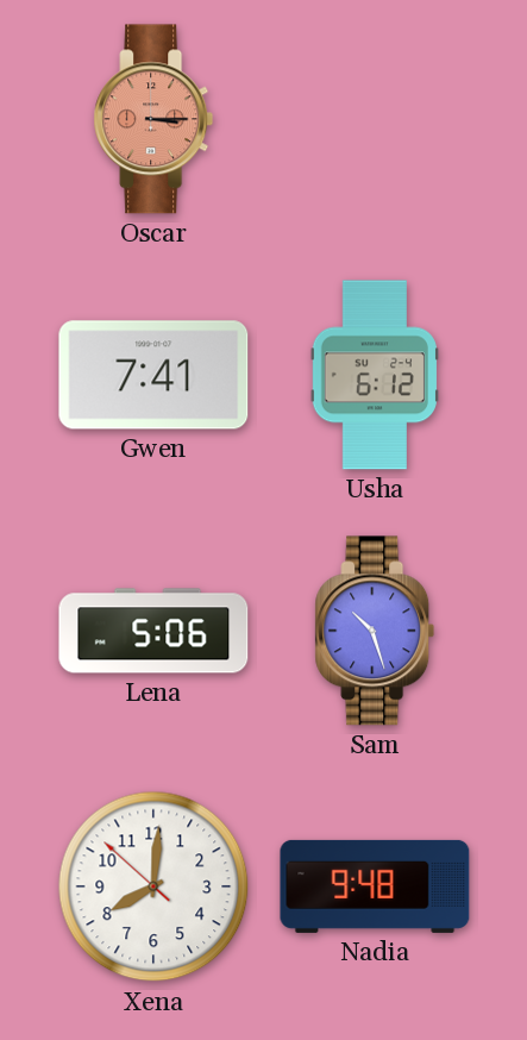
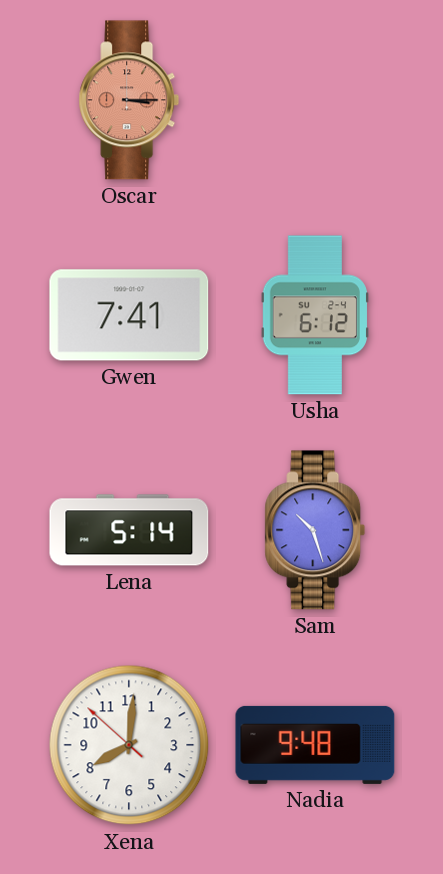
Lena: 5:06 -> 5:14 (129, 530)
